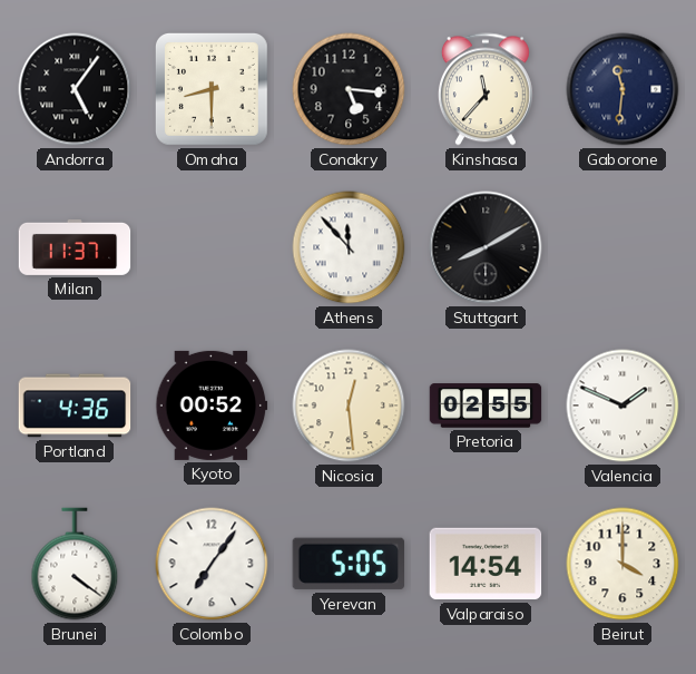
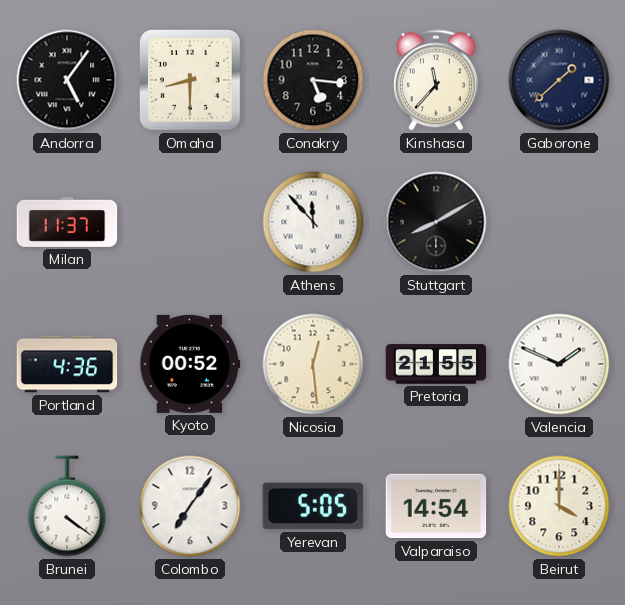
Gaborone: 11:31 -> 1:38 (559, 80)
Pretoria: 02:55 -> 21:55 (436, 364)
